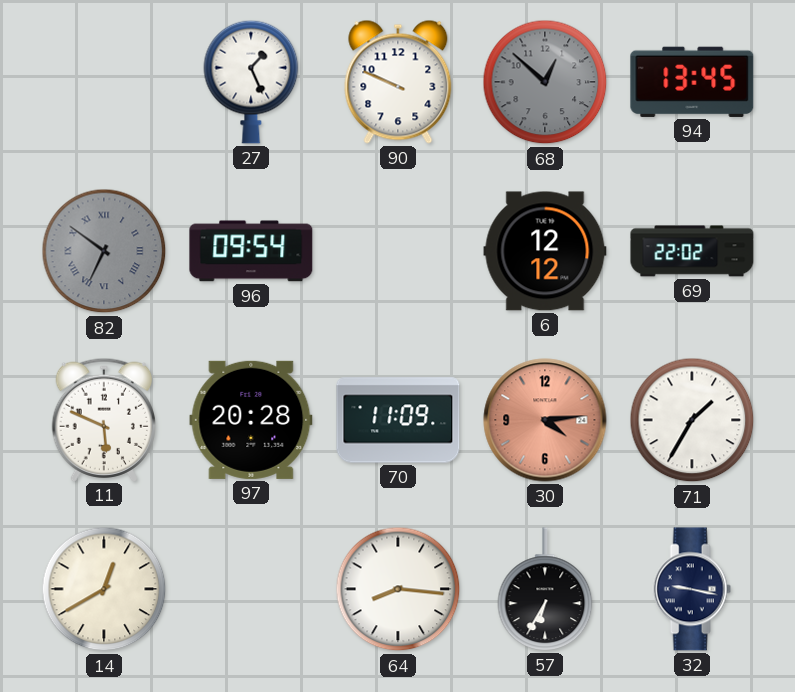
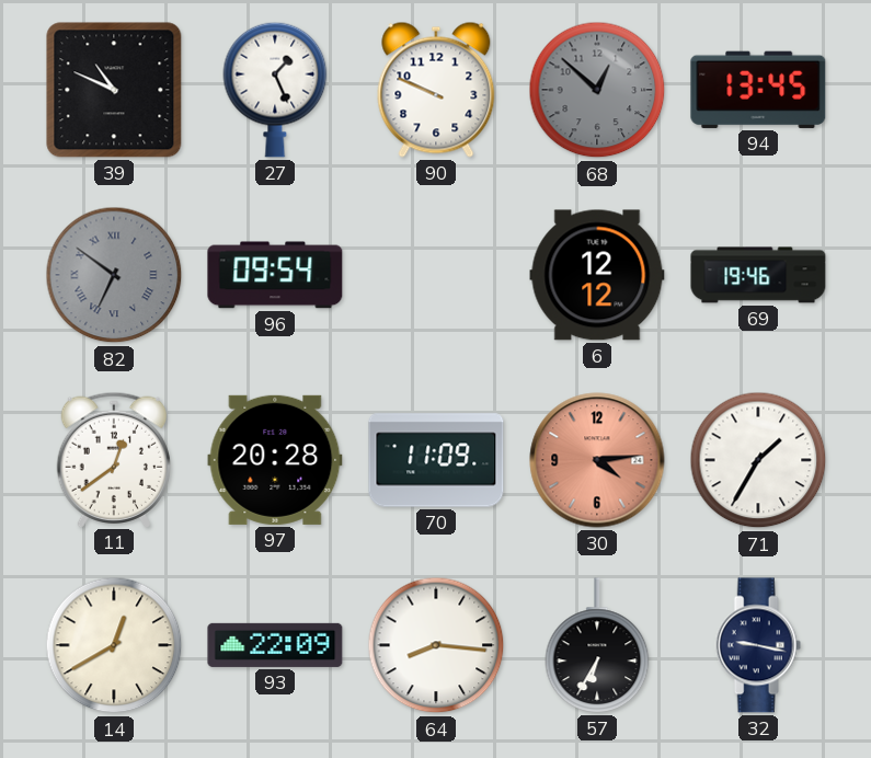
39: none -> 10:49 (114, 90)
69: 22:02 -> 19:46 (758, 275)
11: 5:49 -> 12:39 (113, 459)
93: none -> 22:09 (275, 645)
